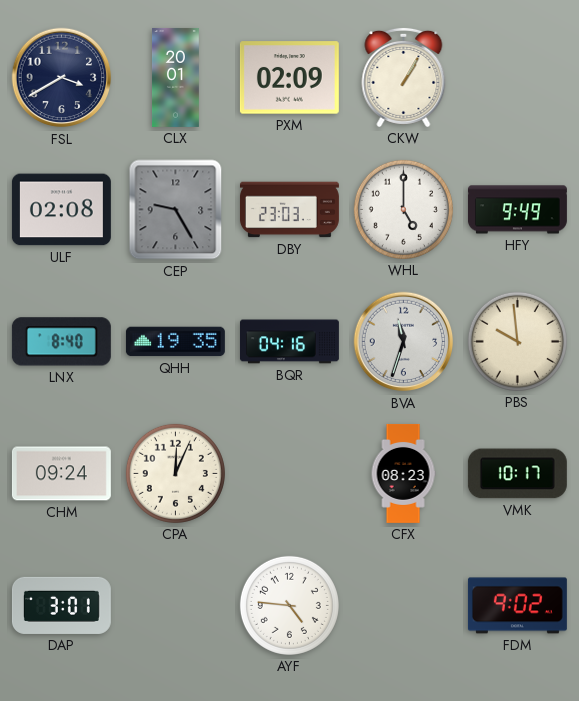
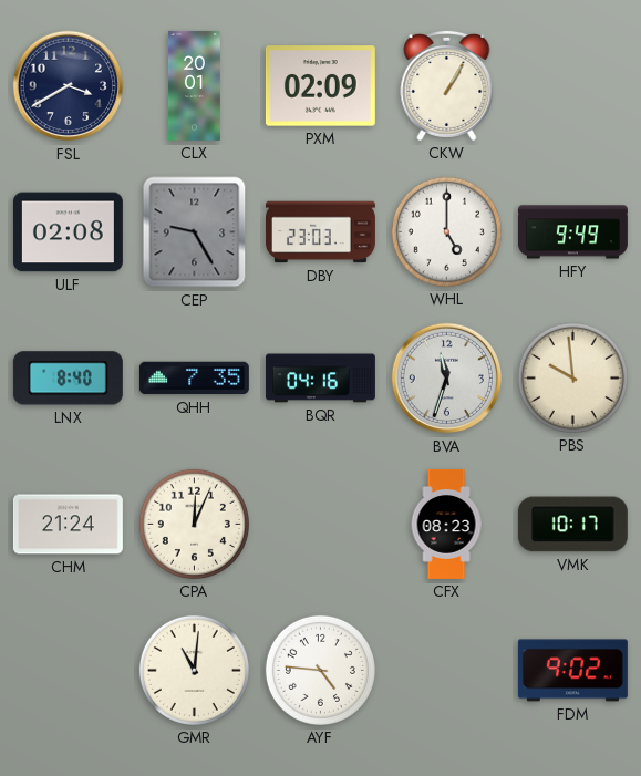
QHH: 19:35 -> 7:35 (194, 379)
CHM: 09:24 -> 21:24 (68, 525)
DAP: 3:01 -> none (61, 605)
GMR: none -> 11:01 (194, 670)
